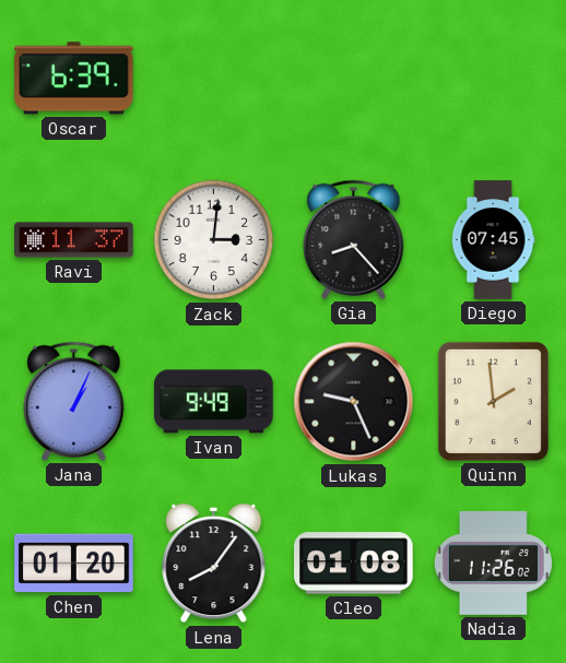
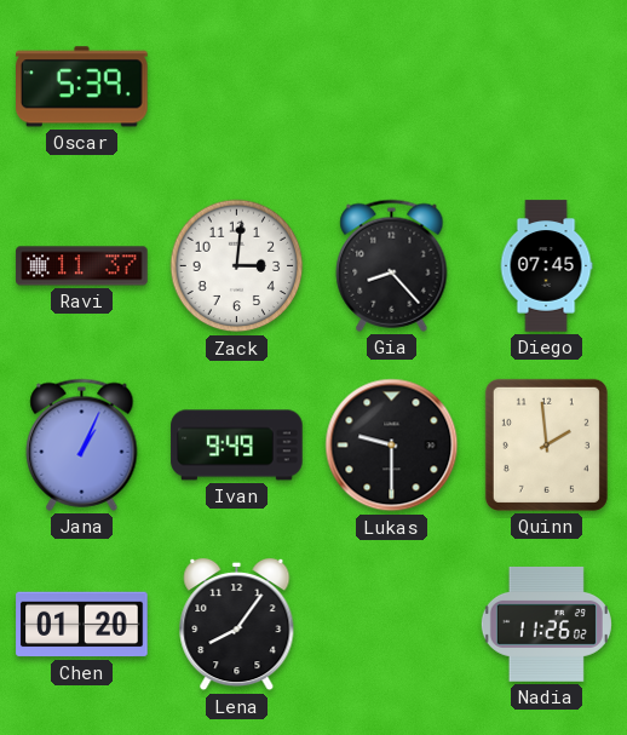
Oscar: 6:39 -> 5:39 (82, 87)
Lukas: 9:26 -> 9:30 (392, 446)
Cleo: 01:08 -> none (354, 564)
